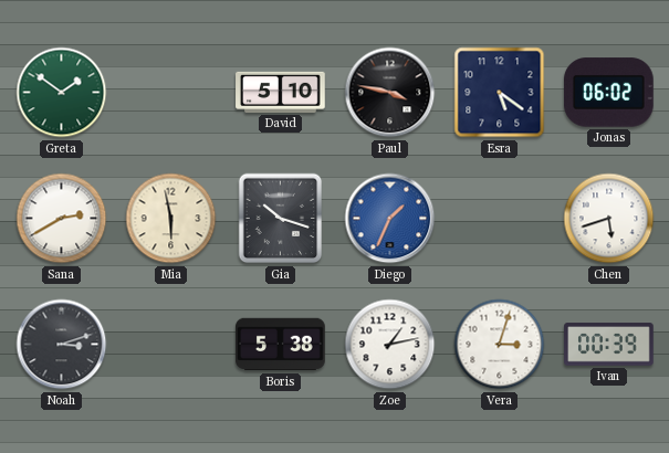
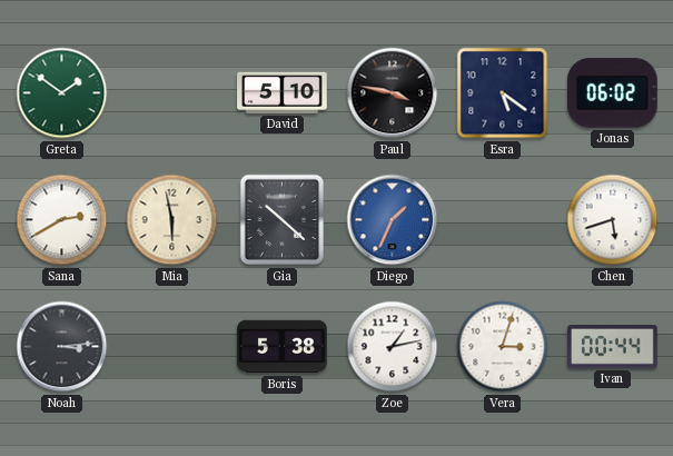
Gia: 10:18 -> 10:22 (283, 220)
Noah: 3:12 -> 3:14 (62, 347)
Ivan: 00:39 -> 00:44 (613, 347)
